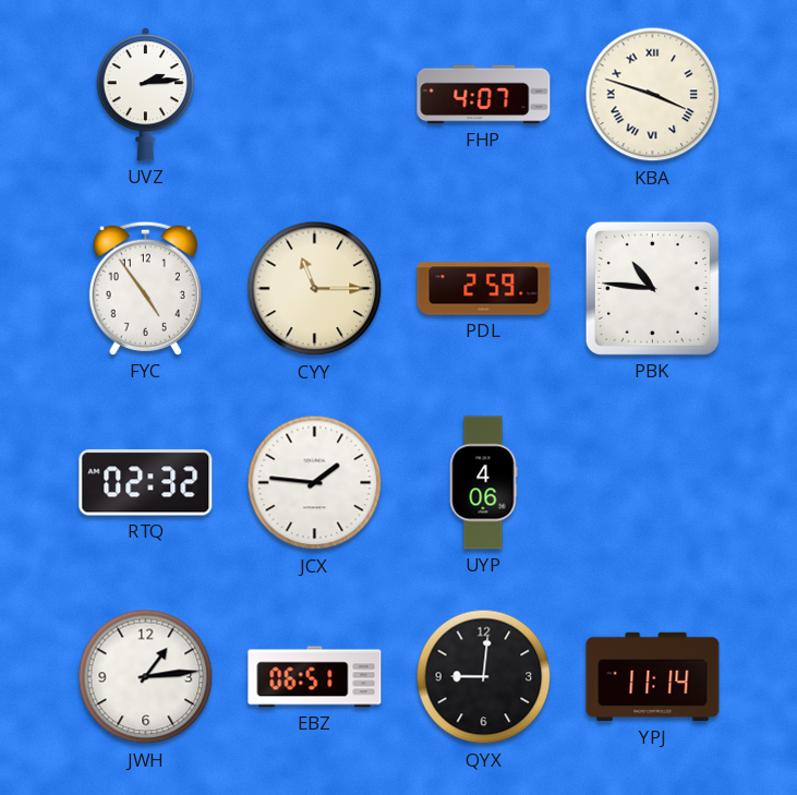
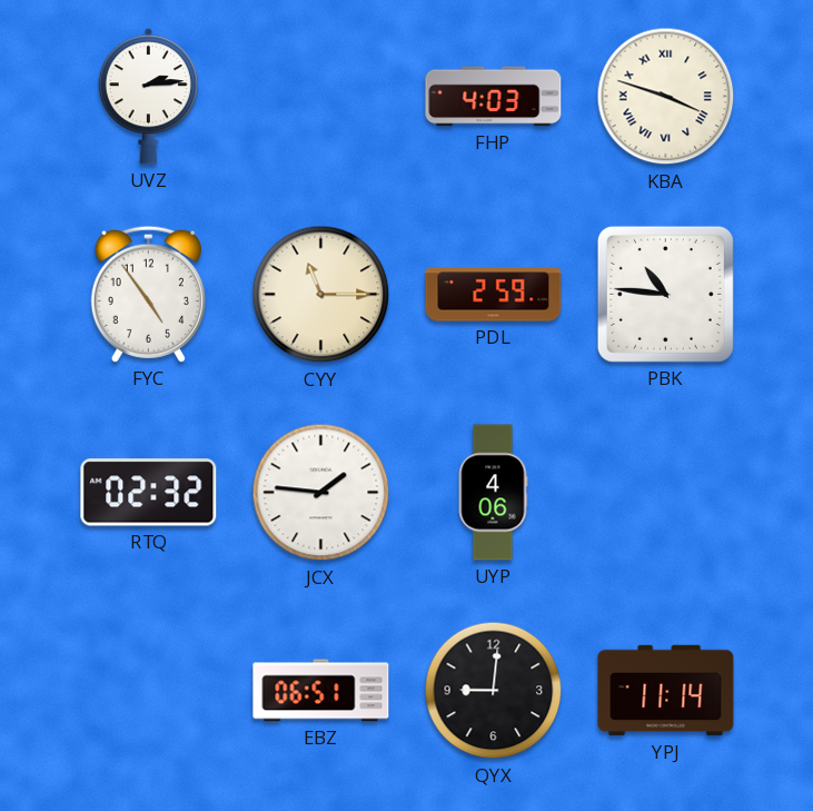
FHP: 4:07 -> 4:03 (494, 97)
JWH: 1:14 -> none (146, 677)
